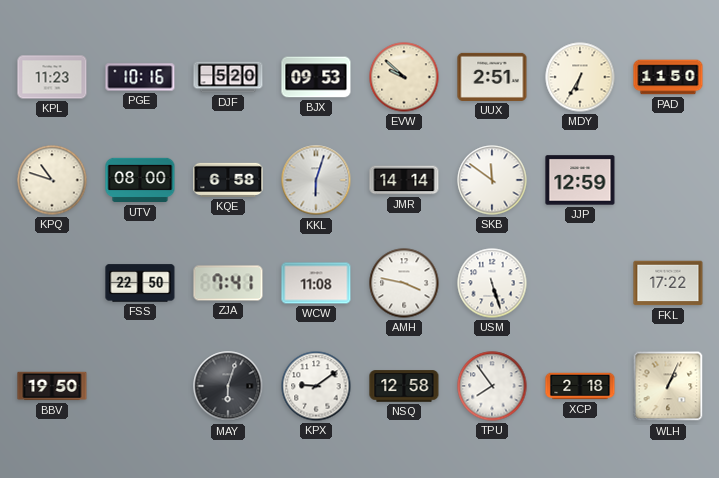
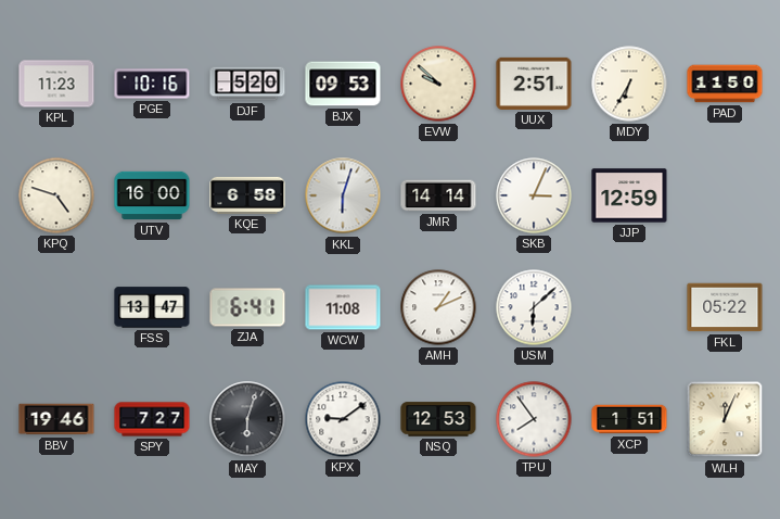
KPQ: 10:48 -> 4:48 (56, 195)
UTV: 08:00 -> 16:00 (152, 195)
SKB: 11:51 -> 3:04 (534, 195)
FSS: 22:50 -> 13:47 (152, 307)
ZJA: 7:41 -> 6:41 (247, 307)
AMH: 3:47 -> 1:11 (438, 307)
USM: 5:27 -> 6:08 (534, 307)
FKL: 17:22 -> 05:22 (725, 307)
BBV: 19:50 -> 19:46 (56, 419)
SPY: none -> 7:27 (152, 419)
NSQ: 12:58 -> 12:53 (438, 419)
XCP: 2:18 -> 1:51 (629, 419)
WLH: 1:04 -> 12:04 (725, 419)
